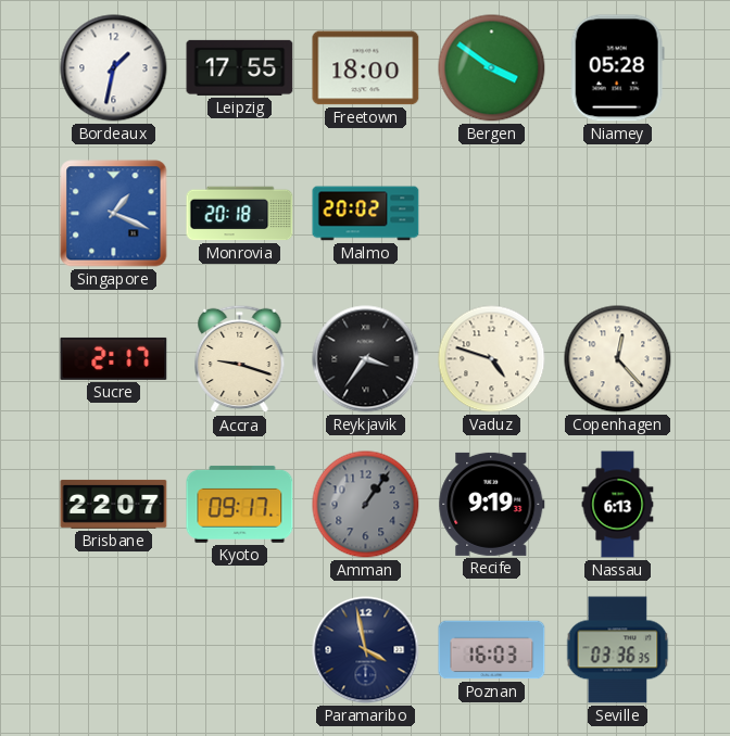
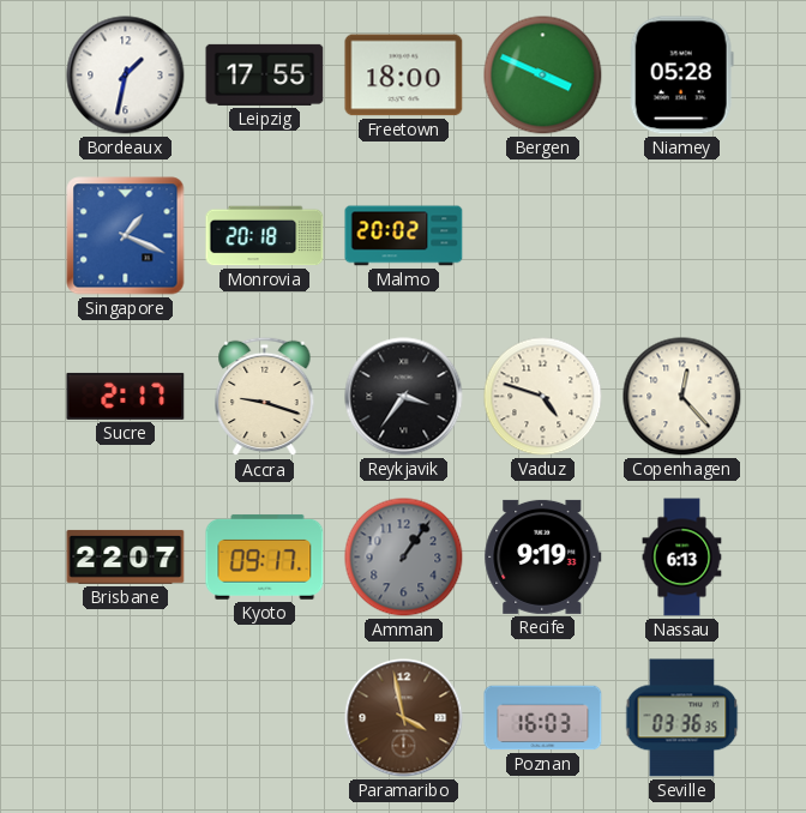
Bergen: 3:51 -> 3:49 (543, 76)
Paramaribo dial: navy -> brown (404, 718)
